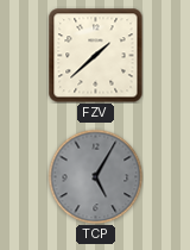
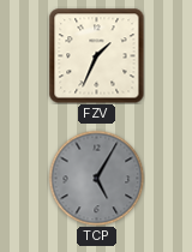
FZV: 1:38 -> 1:34 (96, 55)
